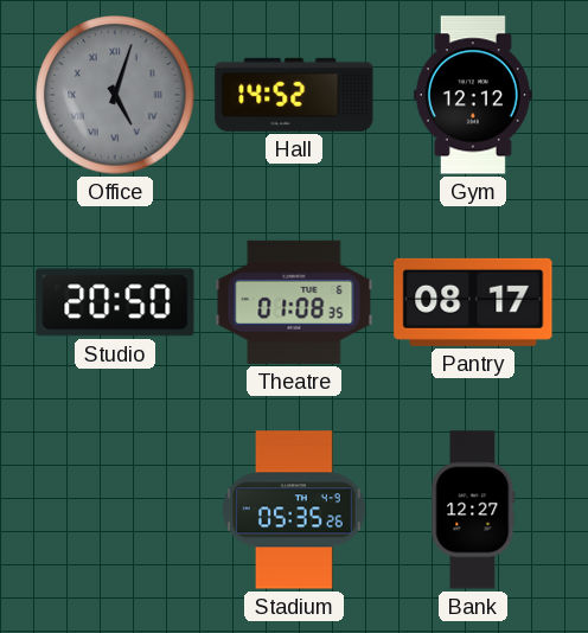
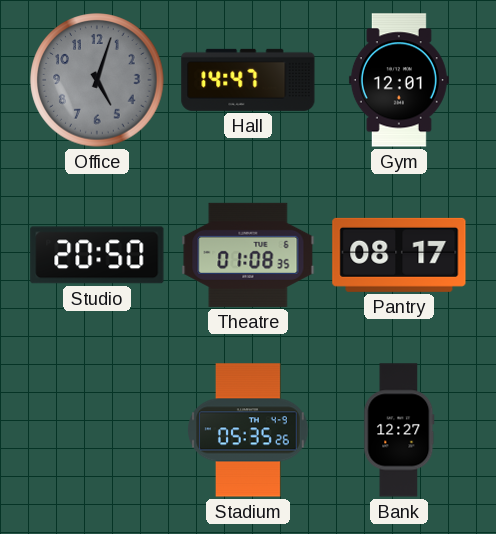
Office numerals: Roman -> Arabic (97, 80)
Hall: 14:52 -> 14:47 (248, 80)
Gym: 12:12 -> 12:01 (399, 80)
